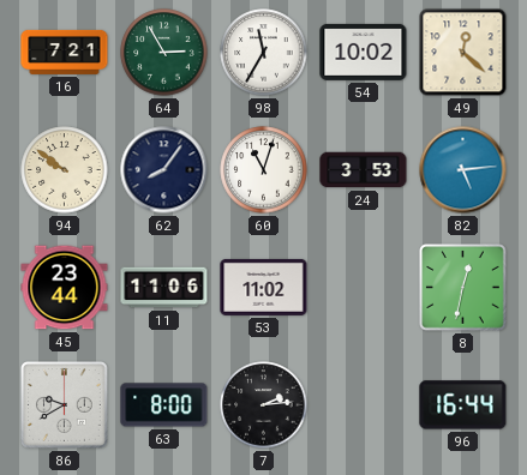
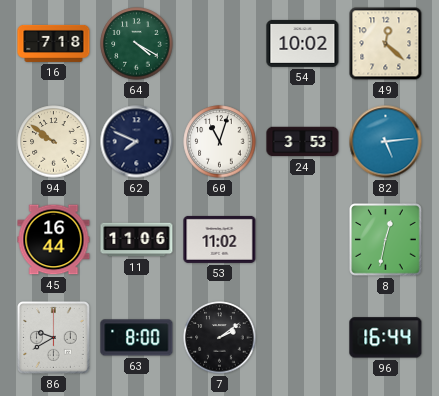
16: 7:21 -> 7:18 (54, 43)
64: 2:55 -> 4:20 (137, 44)
98: 11:35 -> none (264, 53)
62: 8:06 -> 7:49 (137, 142)
45: 23:44 -> 16:44 (54, 240)
7: 2:14 -> 2:09 (220, 338)
